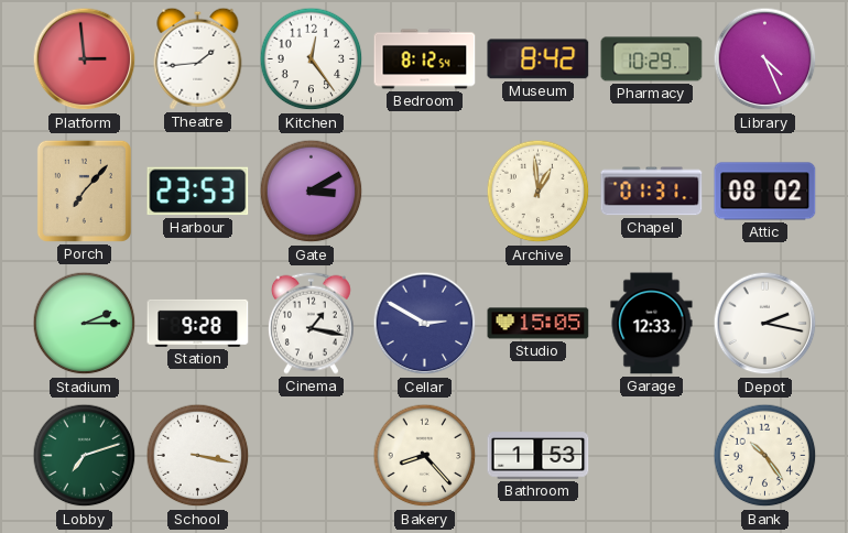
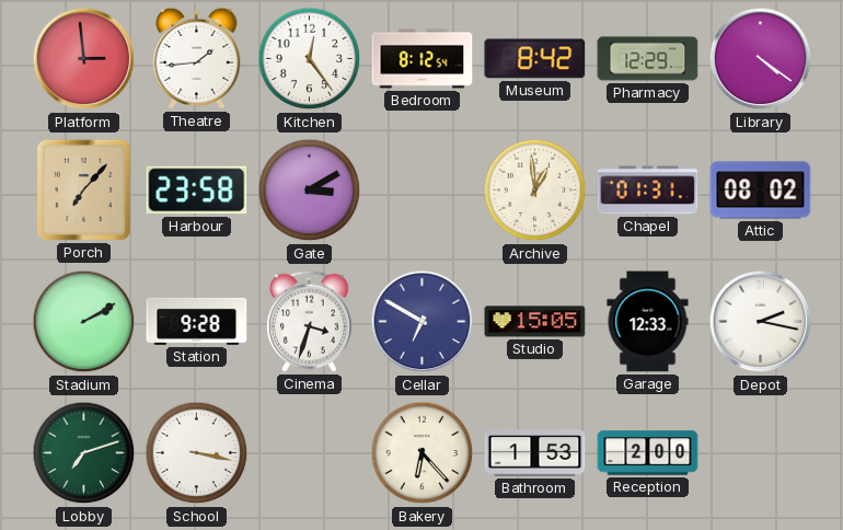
Pharmacy: 10:29 -> 12:29 (648, 59)
Library: 4:26 -> 4:21 (761, 59)
Harbour: 23:53 -> 23:58 (197, 191)
Stadium: 2:15 -> 2:10 (84, 322)
Cinema: 1:17 -> 3:33 (309, 321)
Cellar: 2:50 -> 6:50 (423, 322)
Bakery: 8:23 -> 6:23 (423, 453)
Reception: none -> 2:00 (648, 453)
Bank: 10:24 -> none (765, 456)
